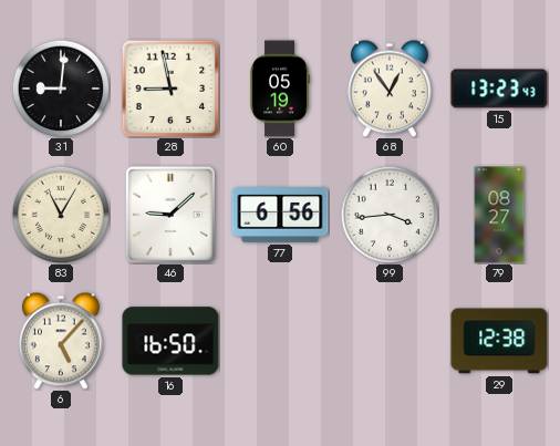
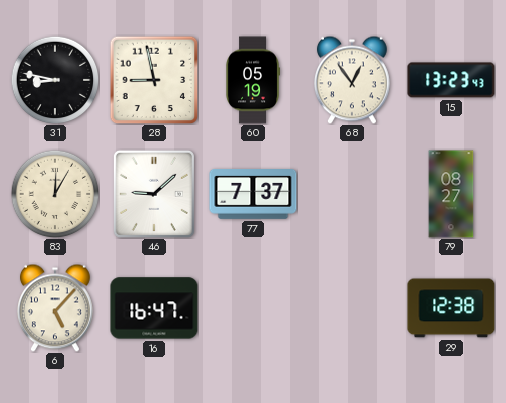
31: 9:01 -> 8:47 (55, 80)
83: 11:05 -> 12:05 (55, 194)
77: 6:56 -> 7:37 (253, 195)
99: 3:44 -> none (390, 215)
16: 16:50 -> 16:47 (154, 308)
